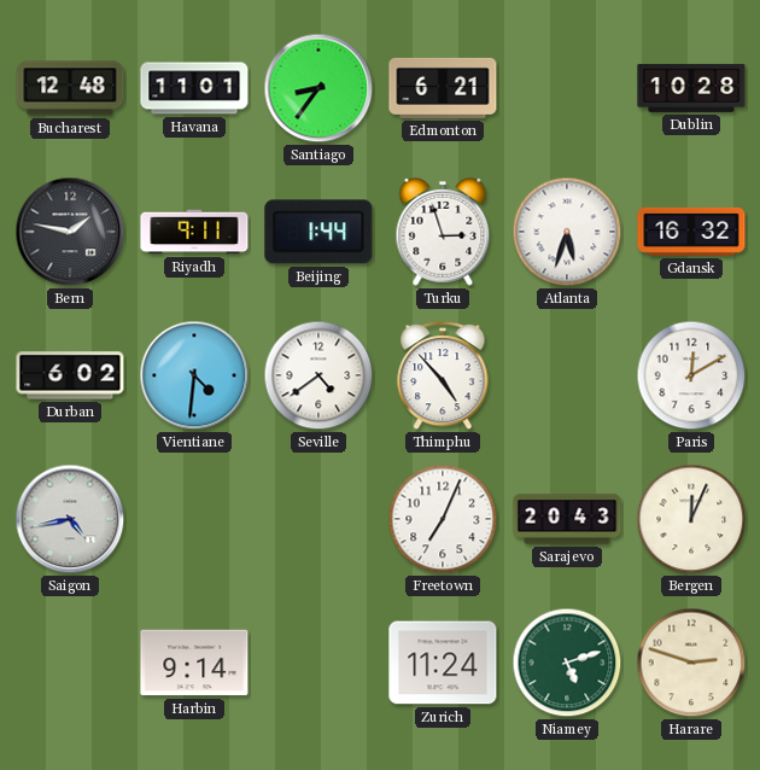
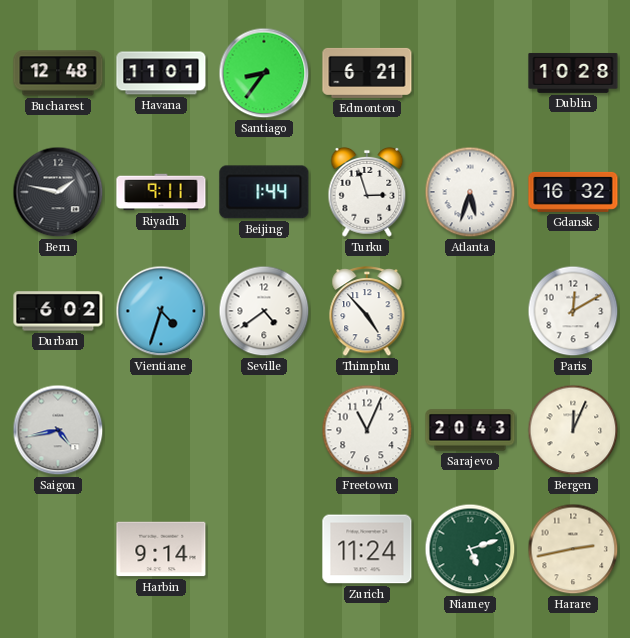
Vientiane: 4:31 -> 4:33 (161, 311)
Freetown: 7:04 -> 11:04 (367, 430)
Harare: 2:48 -> 2:43 (573, 549)
